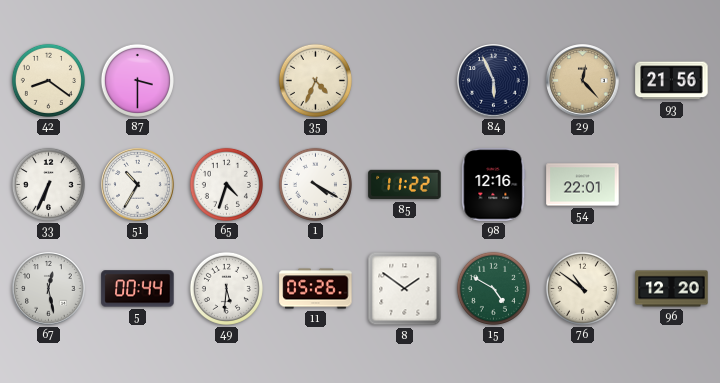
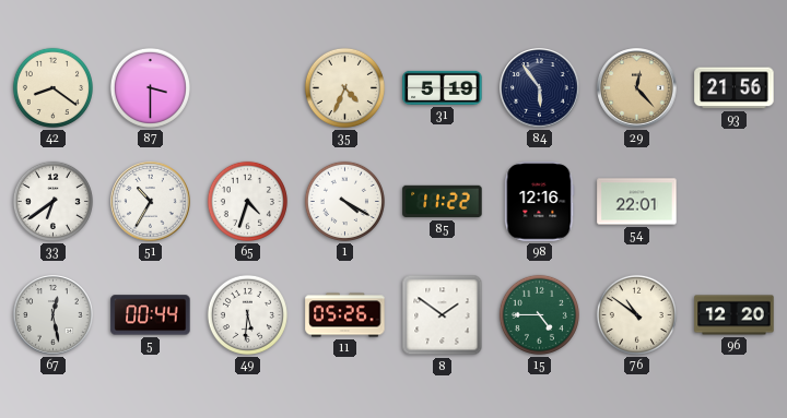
31: none -> 5:19 (443, 87)
84: 5:56 -> 5:54 (540, 88)
33: 6:34 -> 6:39 (52, 201)
15: 4:50 -> 4:45 (539, 314)
